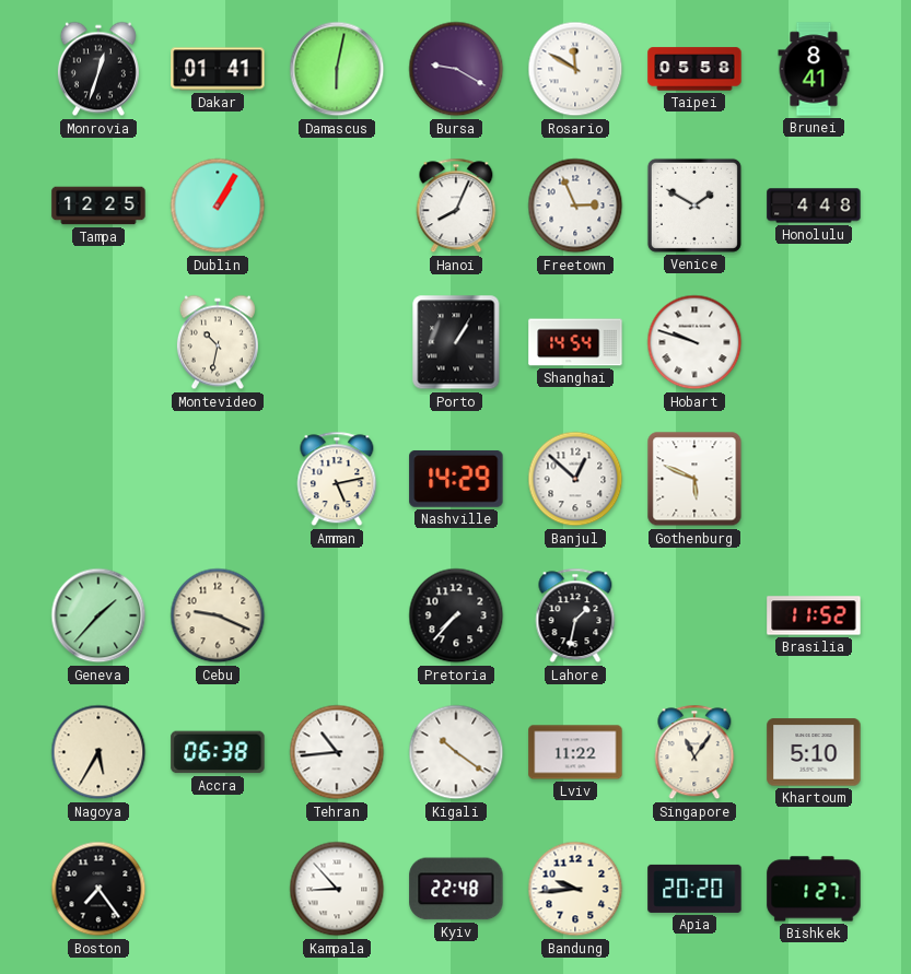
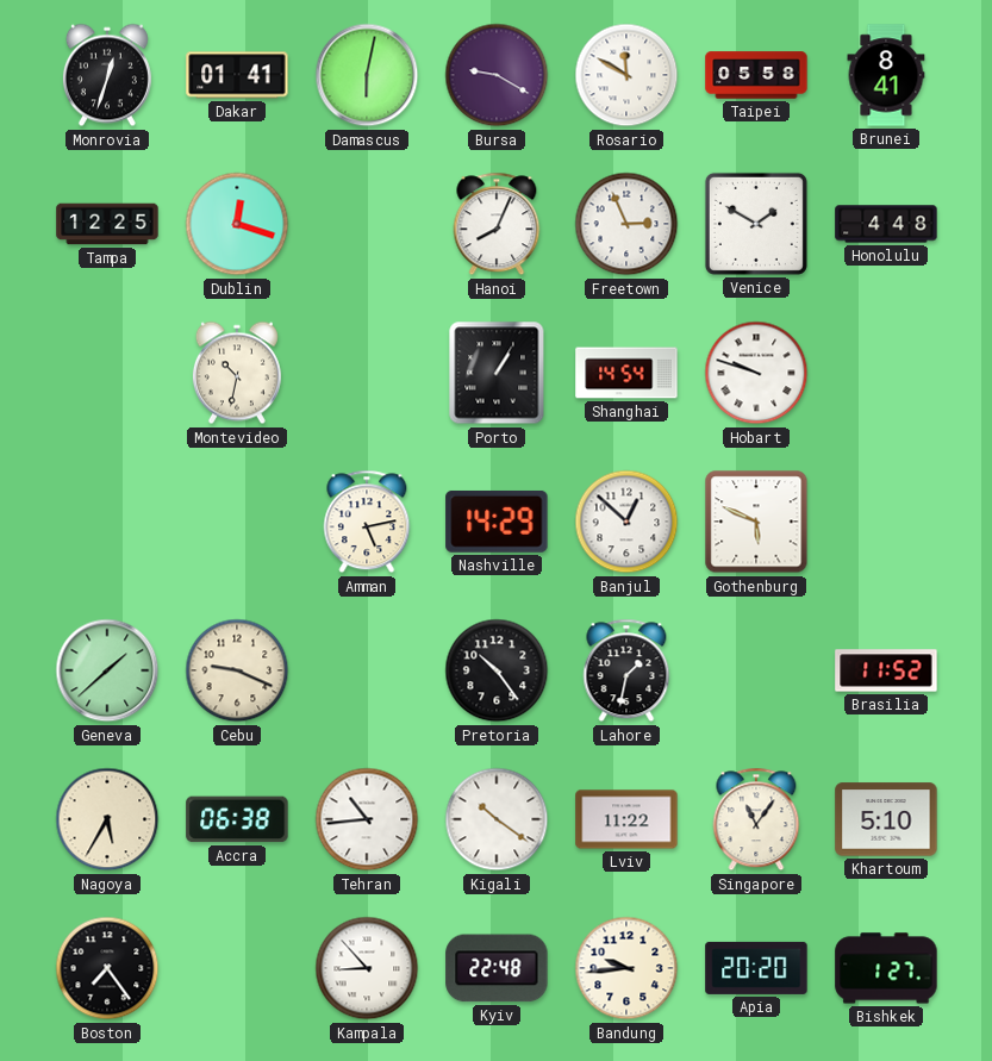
Dublin: 1:05 -> 12:18 (237, 224)
Geneva: 1:37 -> 1:38 (107, 670)
Pretoria: 7:37 -> 10:24 (497, 670)
